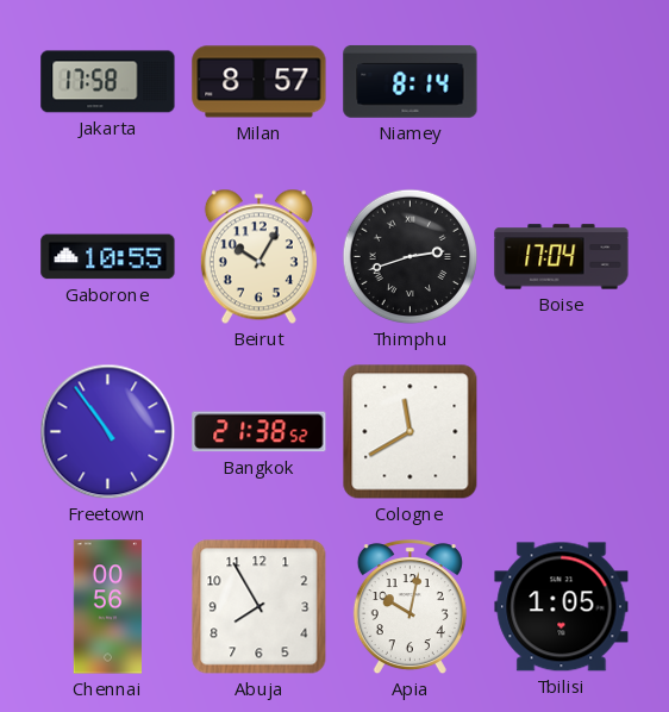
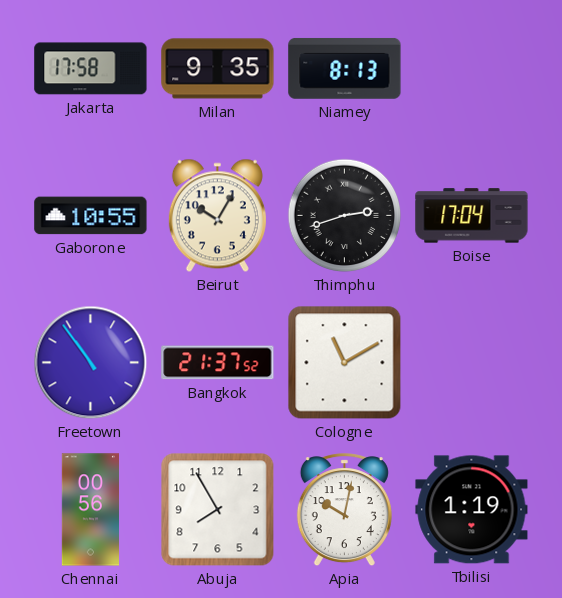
Milan: 8:57 -> 9:35 (218, 69)
Niamey: 8:14 -> 8:13 (345, 68)
Bangkok: 21:38 -> 21:37 (218, 363)
Cologne: 11:40 -> 11:10 (345, 363)
Tbilisi: 1:05 -> 1:19 (472, 510)
